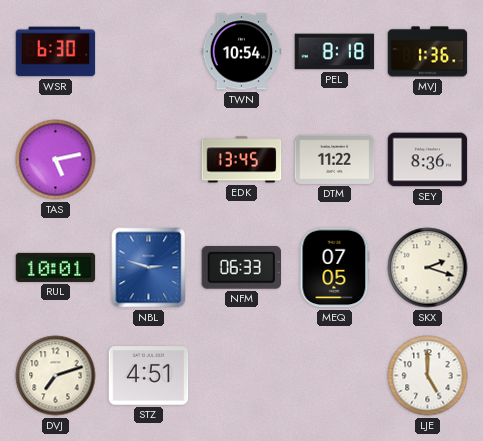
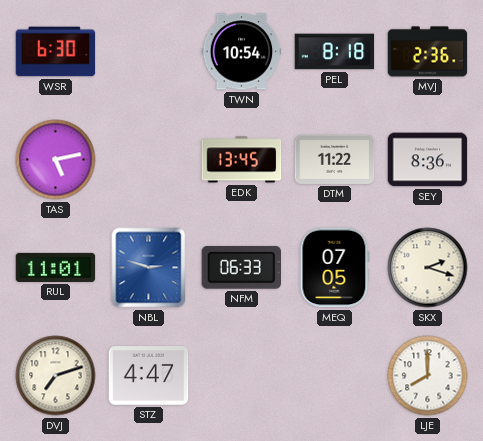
MVJ: 1:36 -> 2:36 (428, 52)
RUL: 10:01 -> 11:01 (56, 267)
STZ: 4:51 -> 4:47 (149, 376)
LJE: 5:00 -> 8:00 (428, 376)
